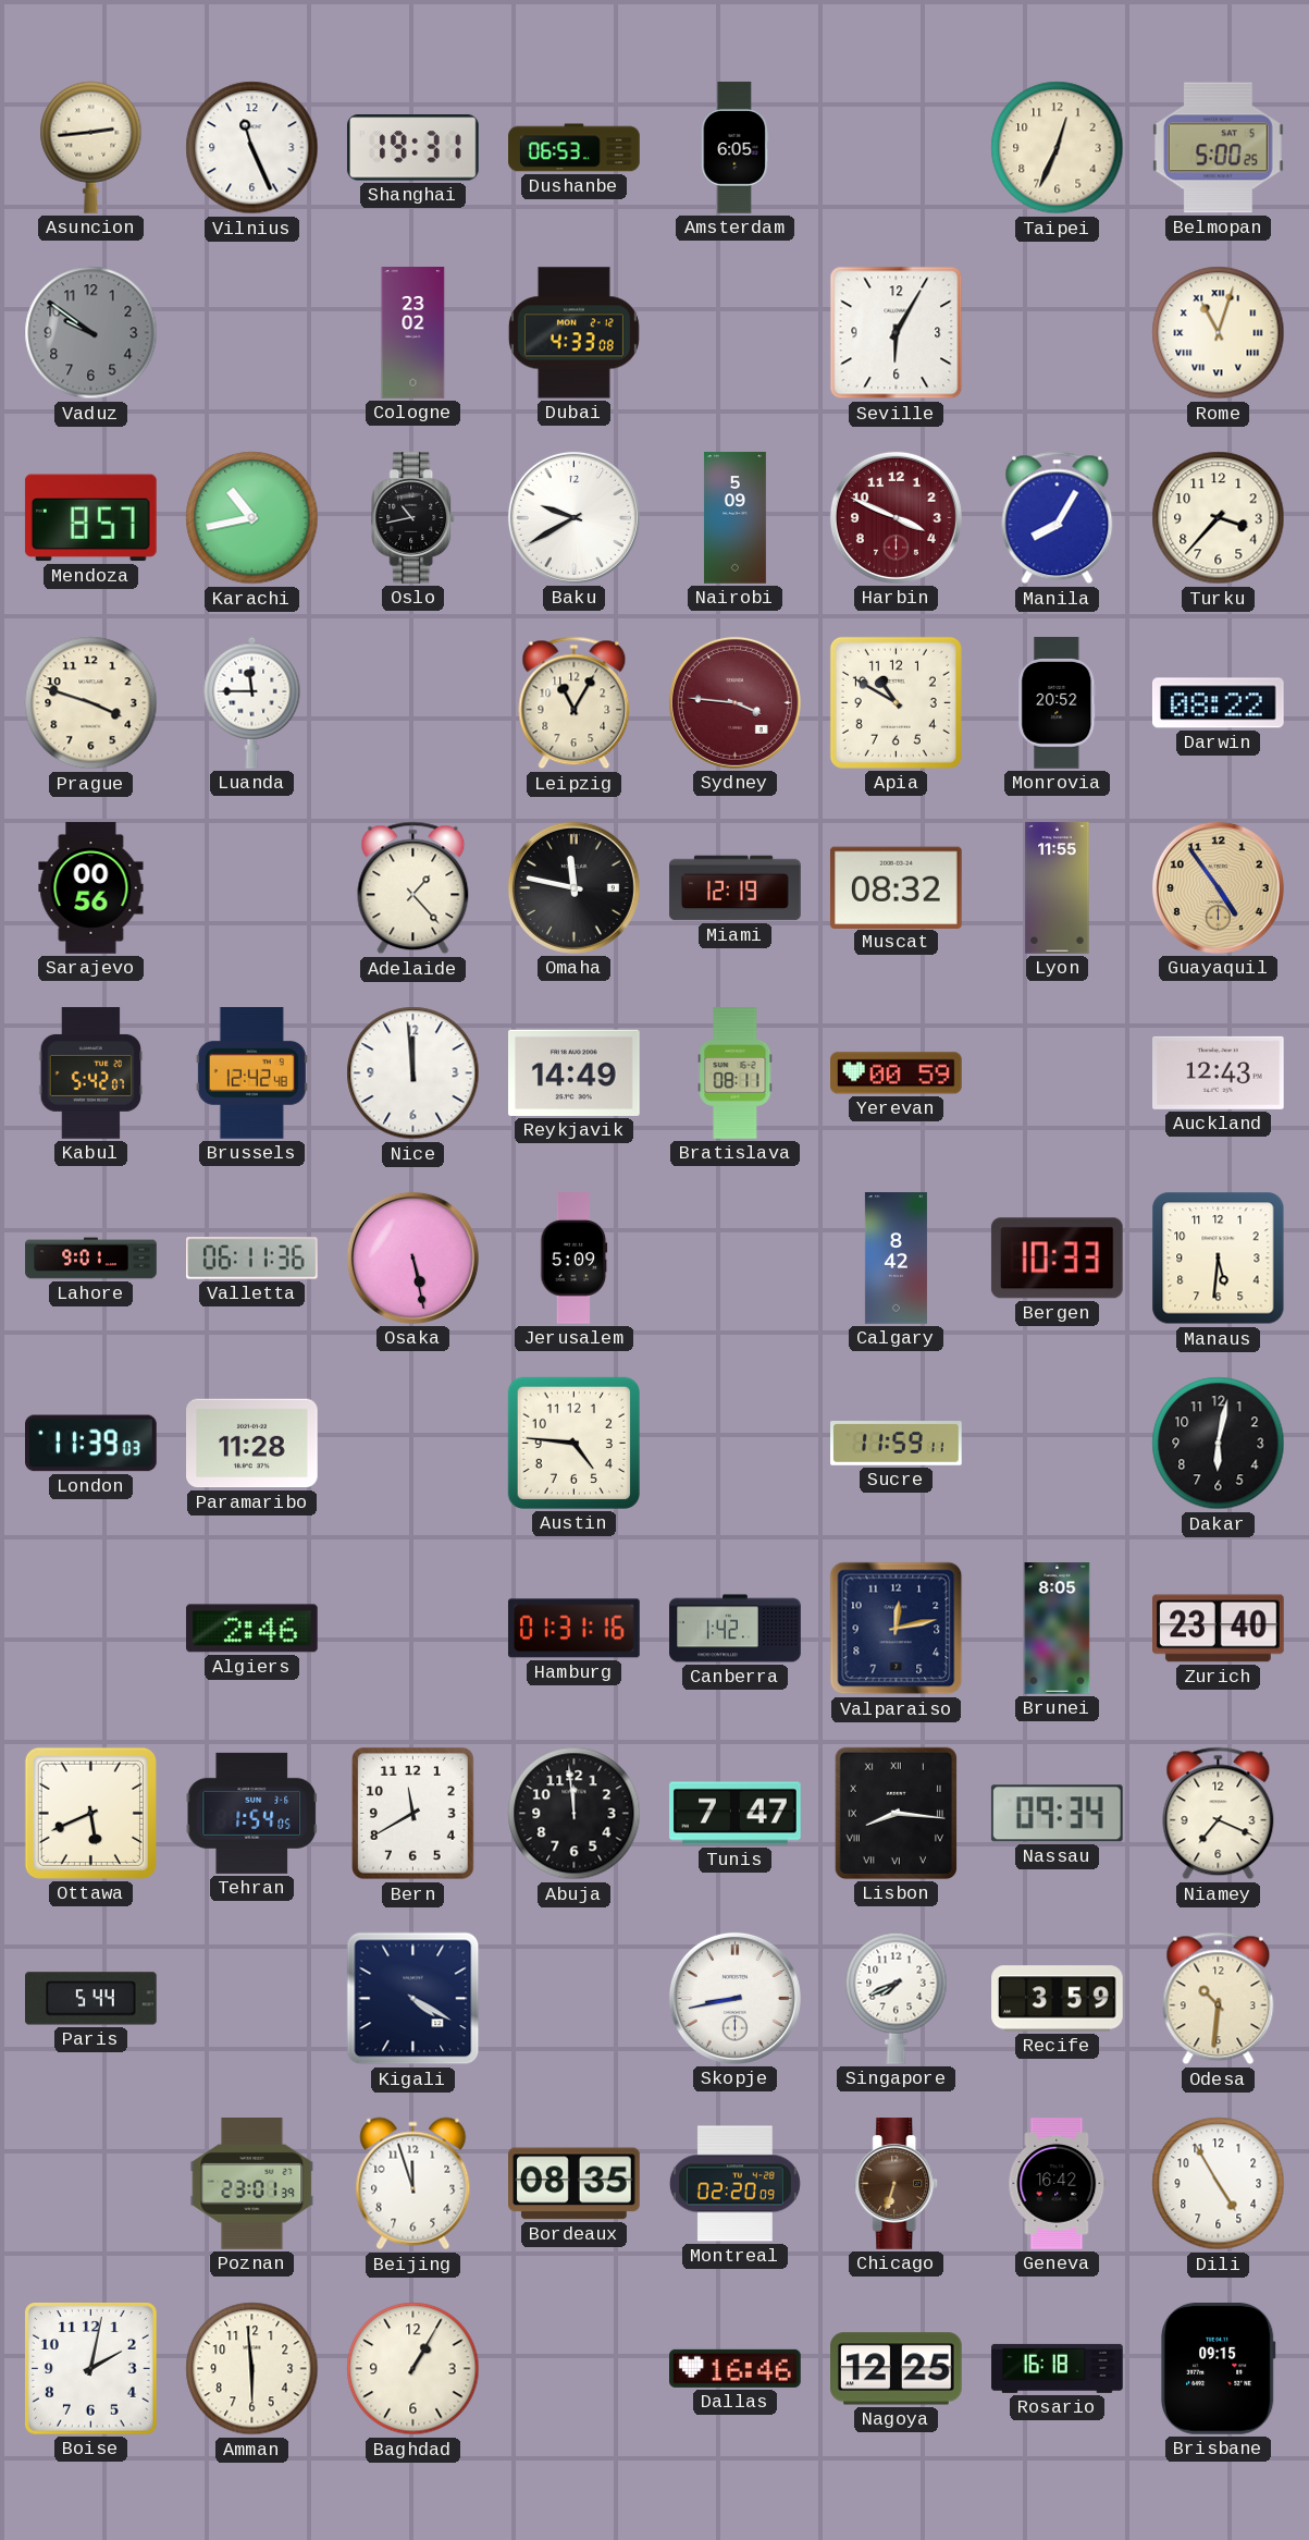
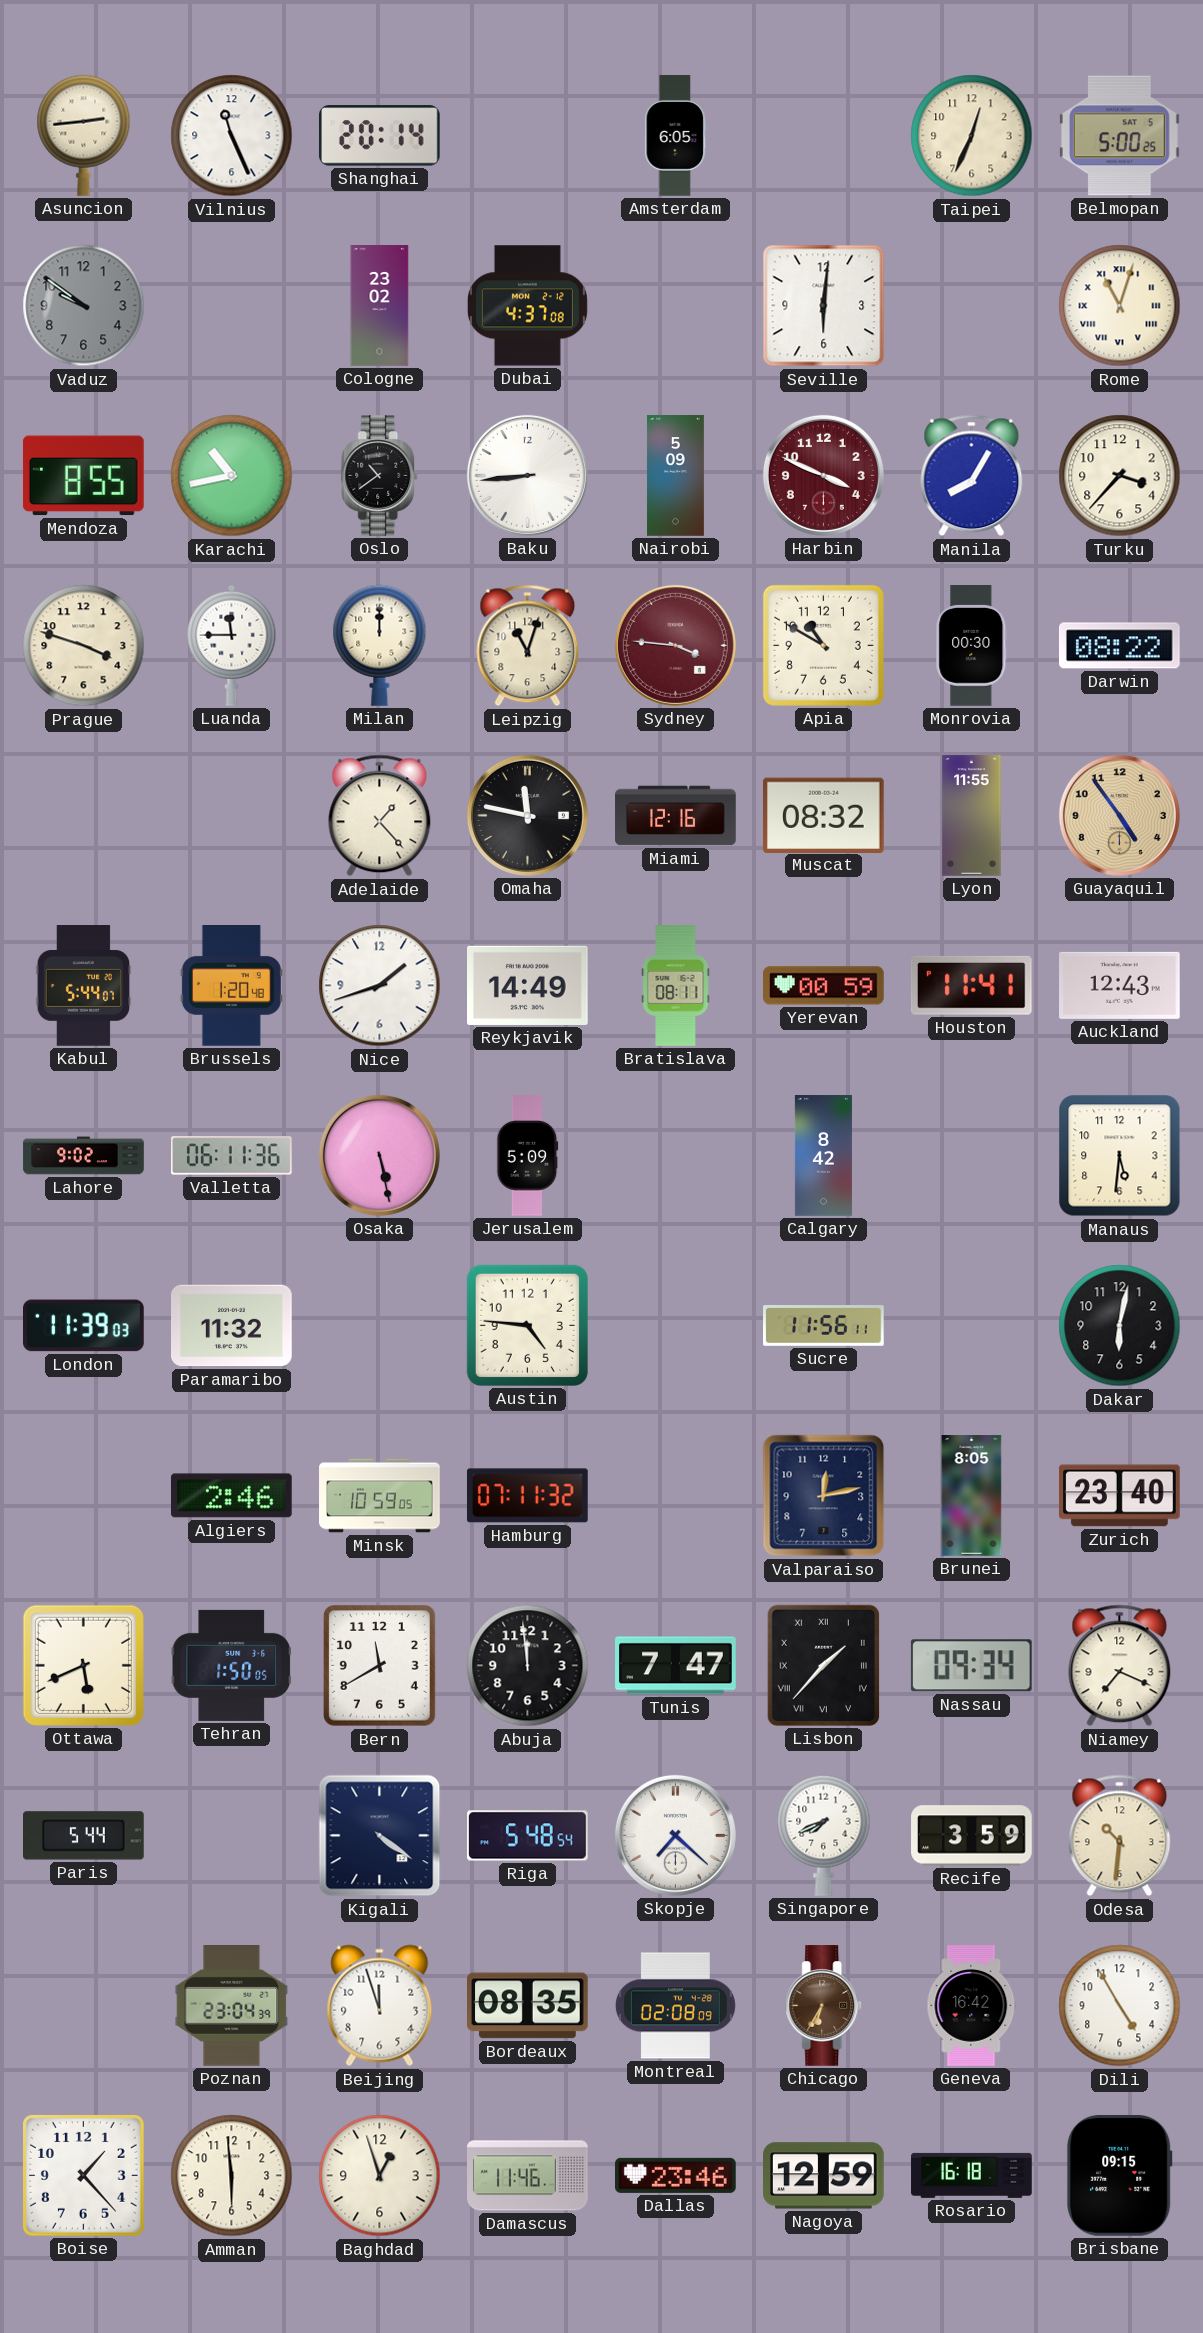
Shanghai: 19:31 -> 20:14 (379, 136)
Dushanbe: 06:53 -> none (575, 148)
Dubai: 4:33 -> 4:37 (527, 306)
Seville: 6:05 -> 6:01 (824, 306)
Mendoza: 8:57 -> 8:55 (83, 476)
Oslo: 10:43 -> 10:39 (380, 476)
Baku: 9:40 -> 8:44 (527, 475)
Milan: none -> 12:00 (380, 645)
Leipzig: 11:05 -> 11:03 (528, 646)
Monrovia: 20:52 -> 00:30 (972, 646)
Sarajevo: 00:56 -> none (91, 888)
Miami: 12:19 -> 12:16 (676, 816)
Kabul: 5:42 -> 5:44 (84, 986)
Brussels: 12:42 -> 1:20 (231, 986)
Nice: 11:59 -> 1:42 (380, 986)
Houston: none -> 11:41 (971, 985)
Lahore: 9:01 -> 9:02 (84, 1156)
Bergen: 10:33 -> none (1057, 1259)
Paramaribo: 11:28 -> 11:32 (232, 1326)
Sucre: 11:59 -> 11:56 (824, 1326)
Minsk: none -> 10:59 (380, 1496)
Hamburg: 01:31 -> 07:11 (527, 1496)
Canberra: 1:42 -> none (736, 1629)
Tehran: 1:54 -> 1:50 (231, 1665)
Lisbon: 8:16 -> 1:37 (823, 1665)
Kigali: 4:20 -> 4:21 (380, 1836)
Riga: none -> 5:48 (528, 1836)
Skopje: 8:43 -> 7:22 (675, 1835)
Poznan: 23:01 -> 23:04 (232, 2006)
Montreal: 02:20 -> 02:08 (675, 2006)
Chicago: 6:33 -> 6:35 (824, 2006)
Boise: 2:02 -> 1:23 (83, 2175)
Baghdad: 1:05 -> 12:57 (380, 2176)
Damascus: none -> 11:46 (528, 2176)
Dallas: 16:46 -> 23:46 (676, 2175)
Nagoya: 12:25 -> 12:59 (824, 2176)
